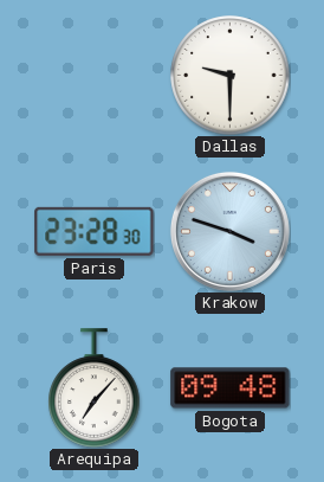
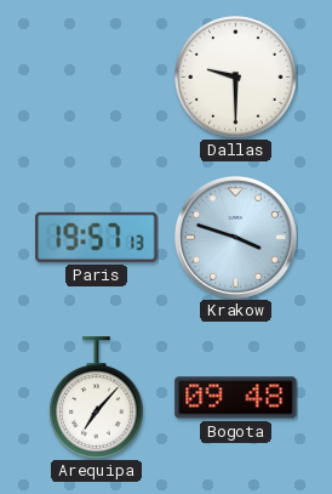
Paris: 23:28 -> 19:57 (97, 237)
